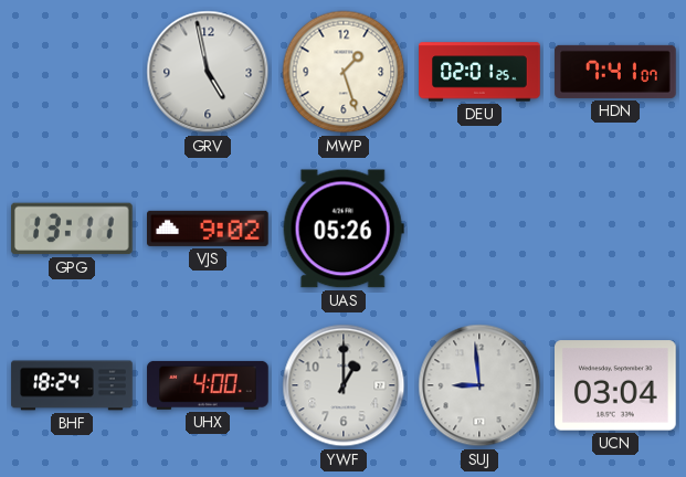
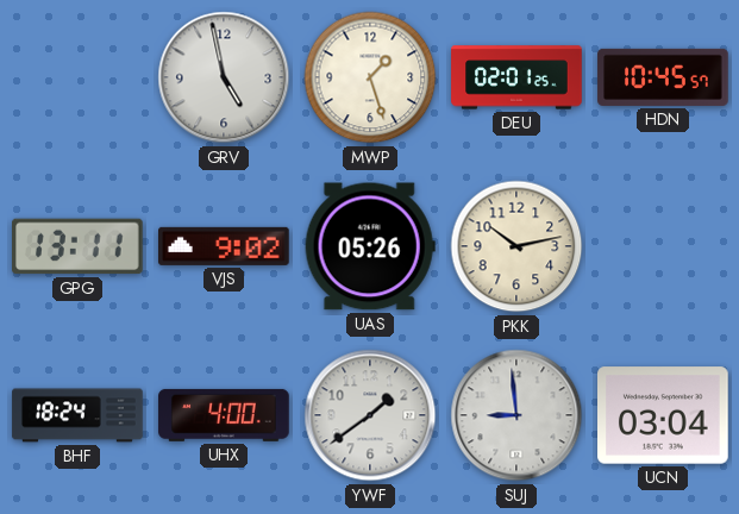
HDN: 7:41 -> 10:45 (663, 77)
PKK: none -> 10:13 (516, 246)
YWF: 1:00 -> 1:39 (370, 415)
